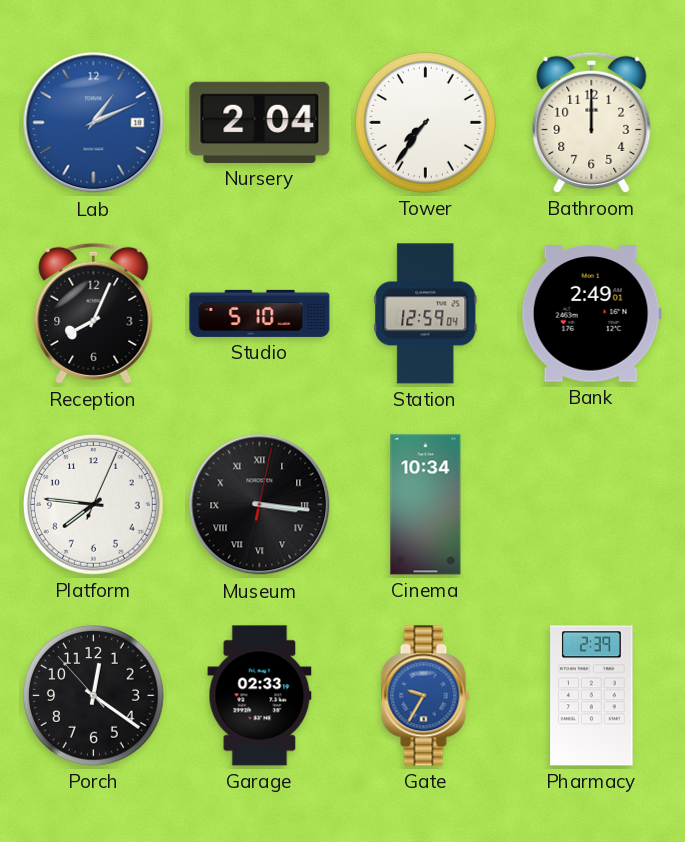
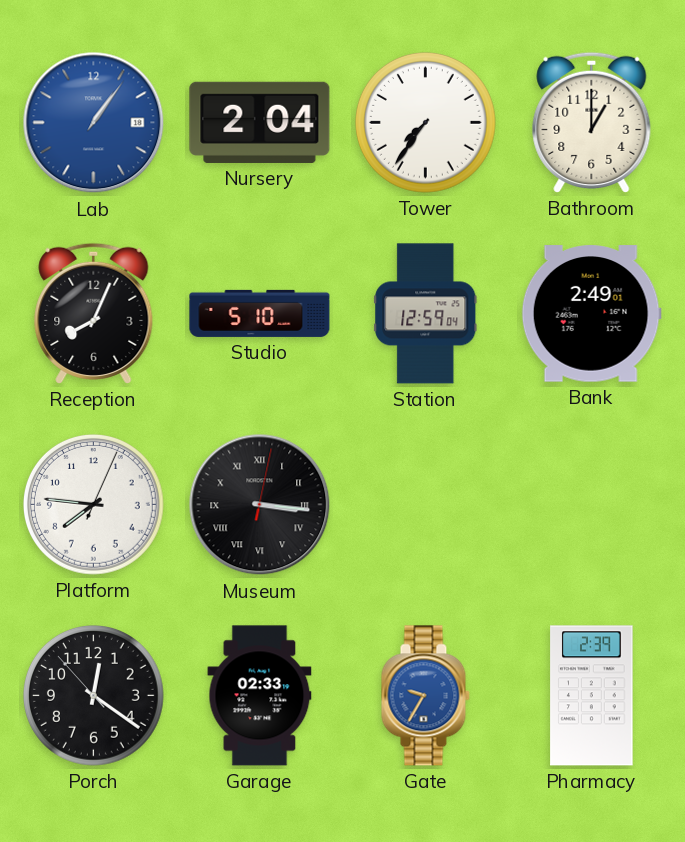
Lab: 1:11 -> 1:06 (94, 123)
Bathroom: 12:00 -> 1:00 (592, 122)
Cinema: 10:34 -> none (426, 505)
